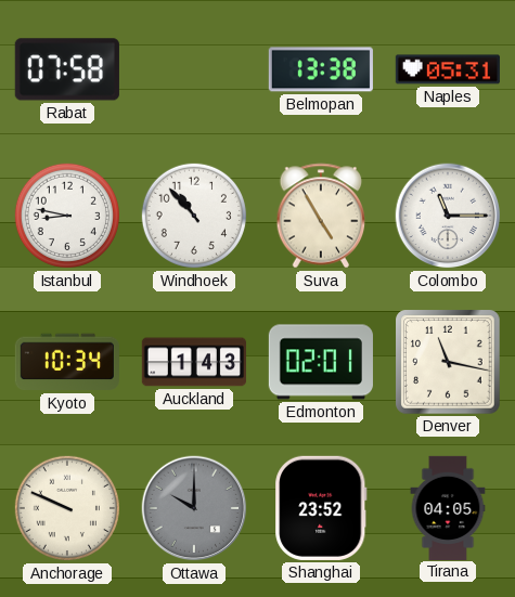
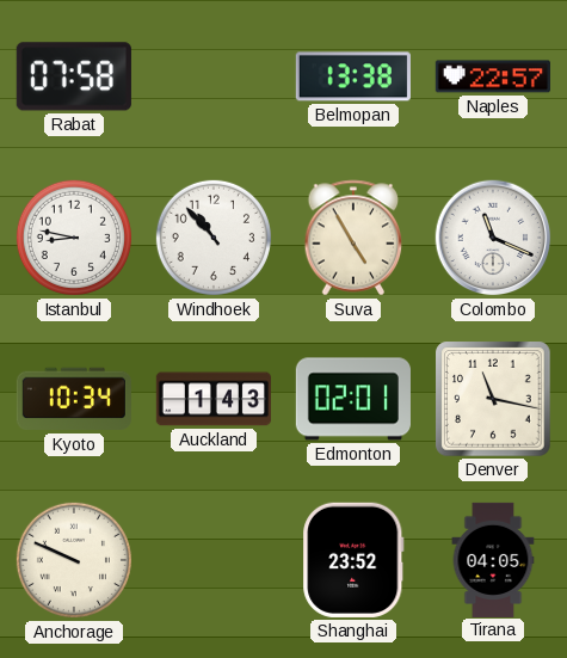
Naples: 05:31 -> 22:57 (493, 76)
Colombo: 11:15 -> 11:19 (493, 238)
Ottawa: 10:00 -> none (194, 508)
